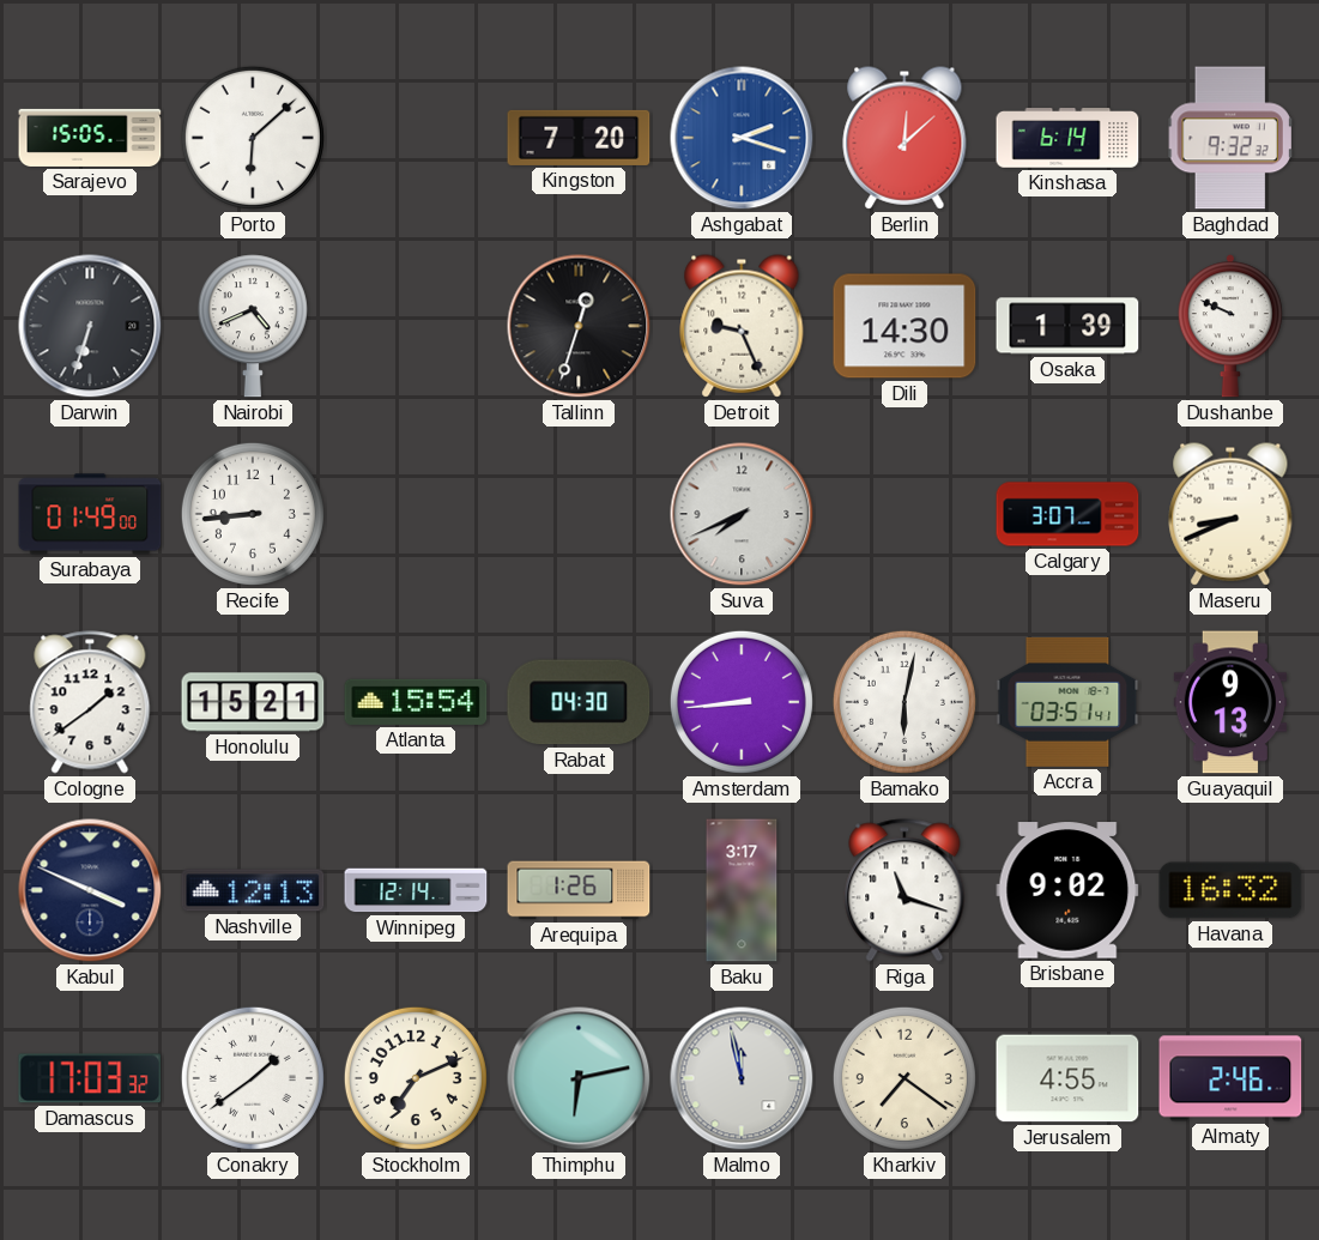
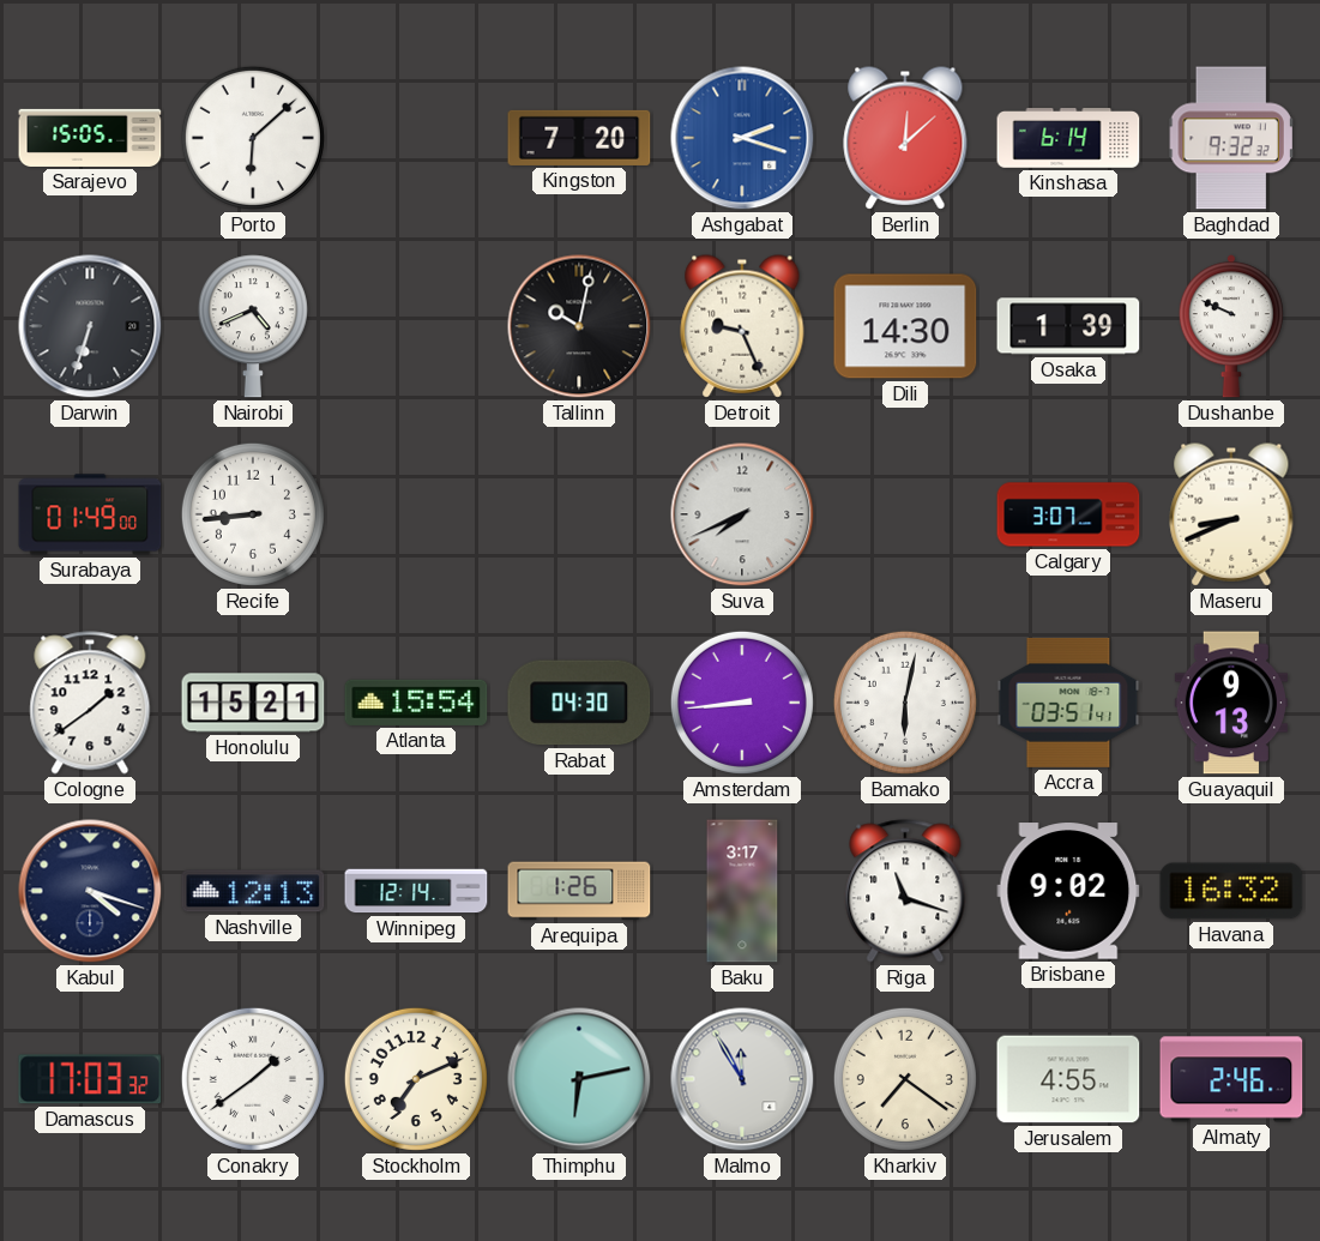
Tallinn: 12:33 -> 10:02 (579, 326)
Kabul: 3:49 -> 4:18 (90, 891)
Malmo: 11:58 -> 11:55 (742, 1079)
